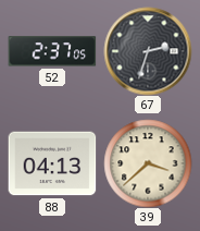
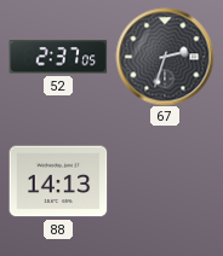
88: 04:13 -> 14:13 (58, 181)
39: 3:38 -> none (148, 163)
